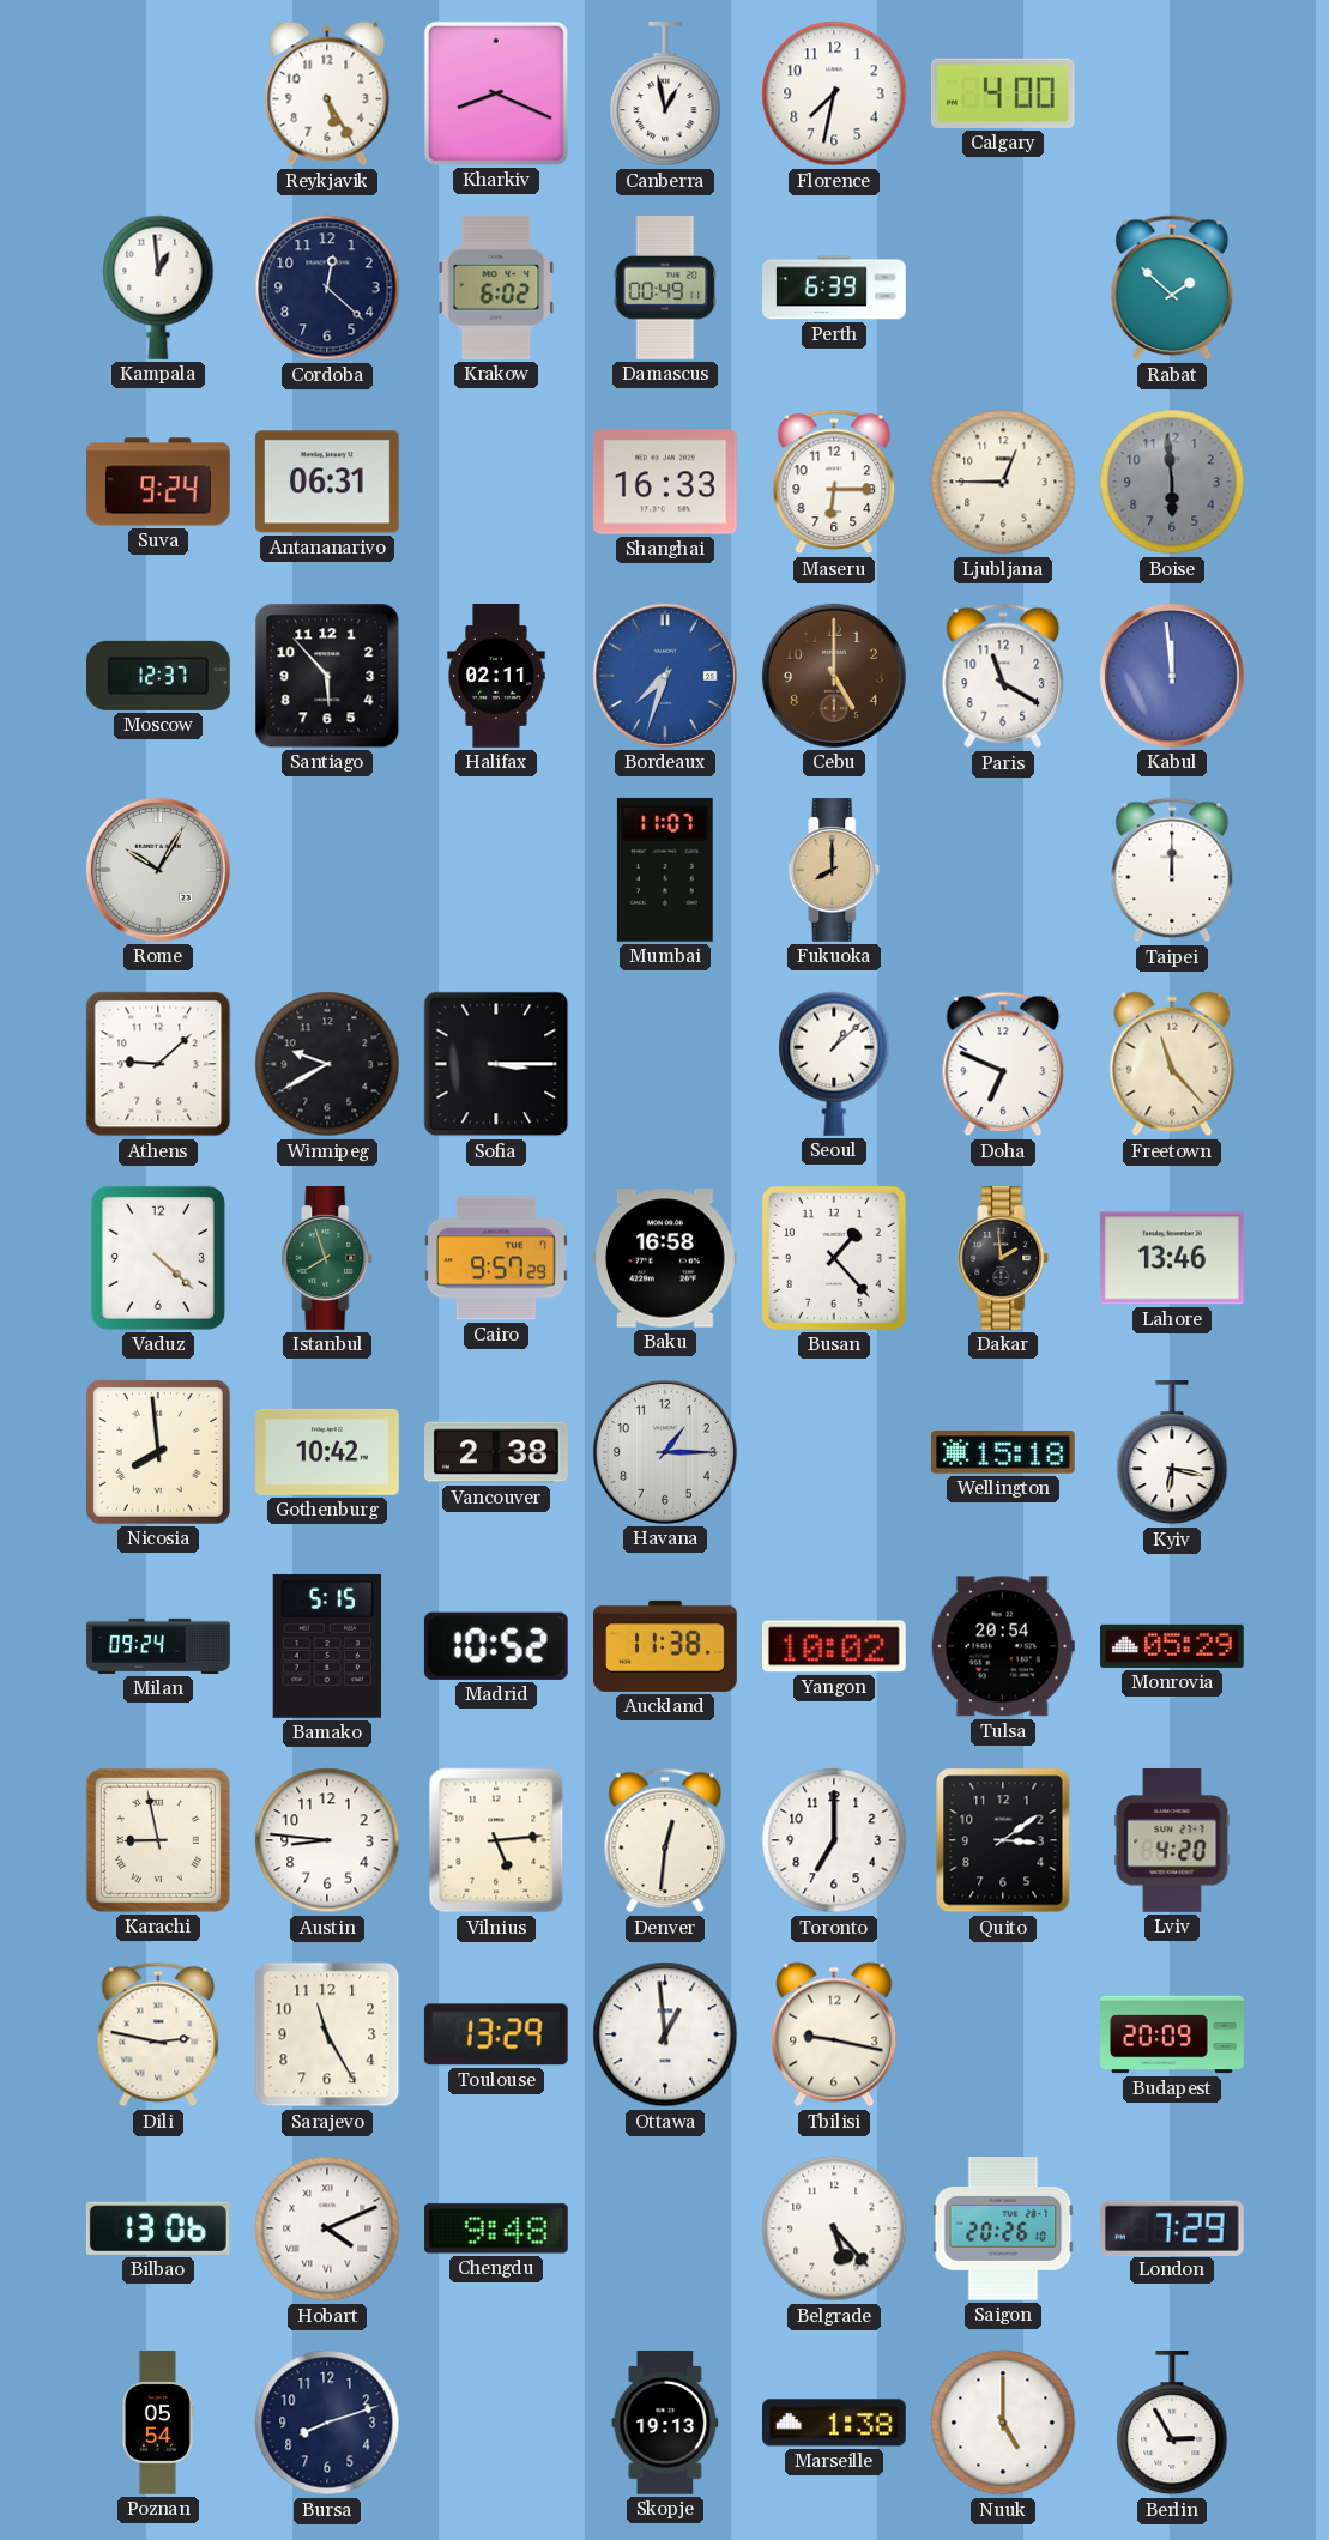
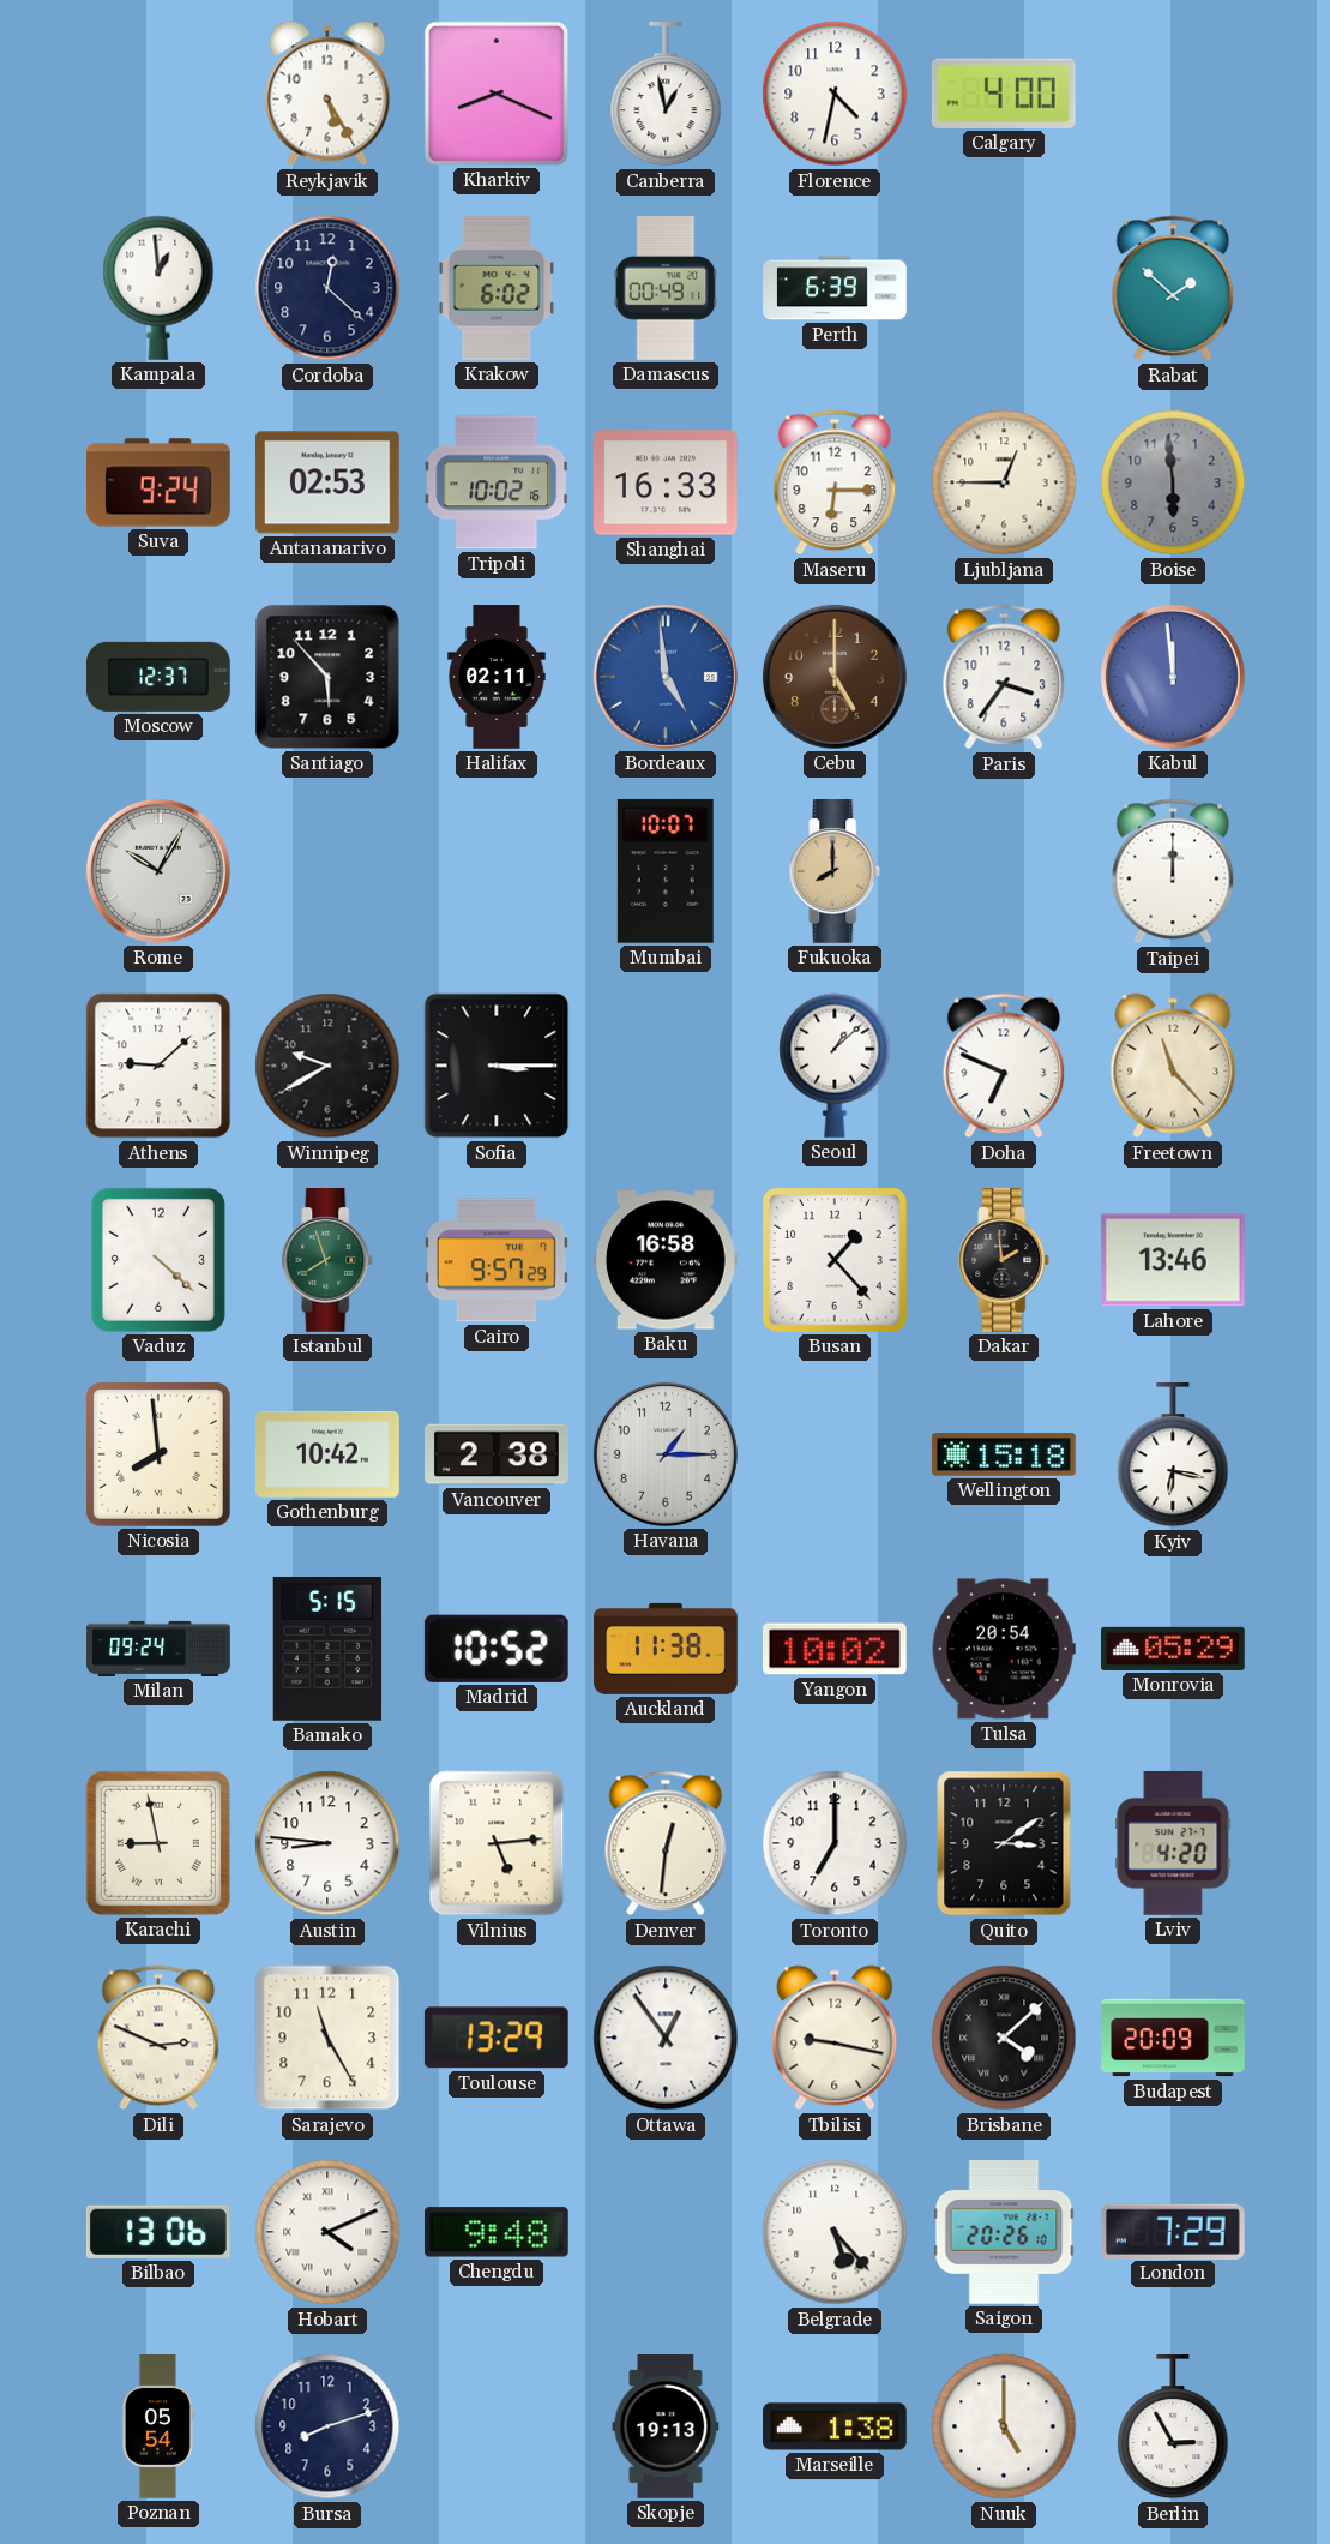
Florence: 7:32 -> 4:32 (835, 94)
Antananarivo: 06:31 -> 02:53 (329, 482)
Tripoli: none -> 10:02 (497, 482)
Bordeaux: 7:33 -> 4:59 (666, 677)
Paris: 11:20 -> 3:36 (1004, 677)
Mumbai: 11:07 -> 10:07 (666, 871)
Dili: 2:47 -> 2:49 (158, 2038)
Ottawa: 12:59 -> 12:54 (666, 2038)
Brisbane: none -> 4:08 (1004, 2038)
